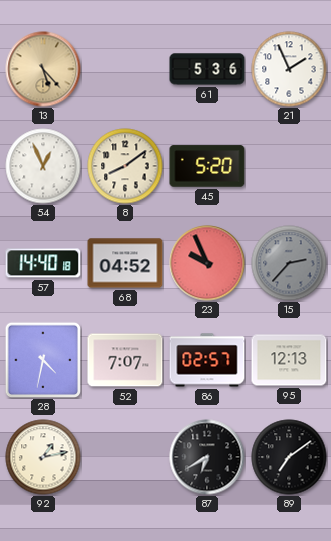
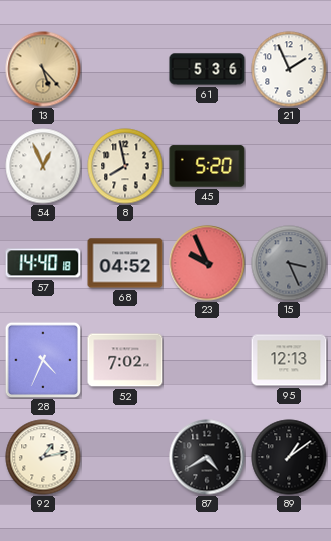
8: 8:09 -> 7:58 (125, 166)
15: 2:37 -> 3:26 (289, 263)
28: 4:32 -> 4:34 (42, 359)
52: 7:07 -> 7:02 (125, 360)
86: 02:57 -> none (207, 360)
87: 6:40 -> 4:40 (207, 457)
89: 7:09 -> 1:09 (289, 457)
